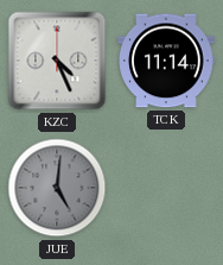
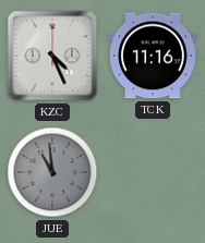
TCK: 11:14 -> 11:16 (153, 56)
JUE: 5:01 -> 10:59 (52, 172)
